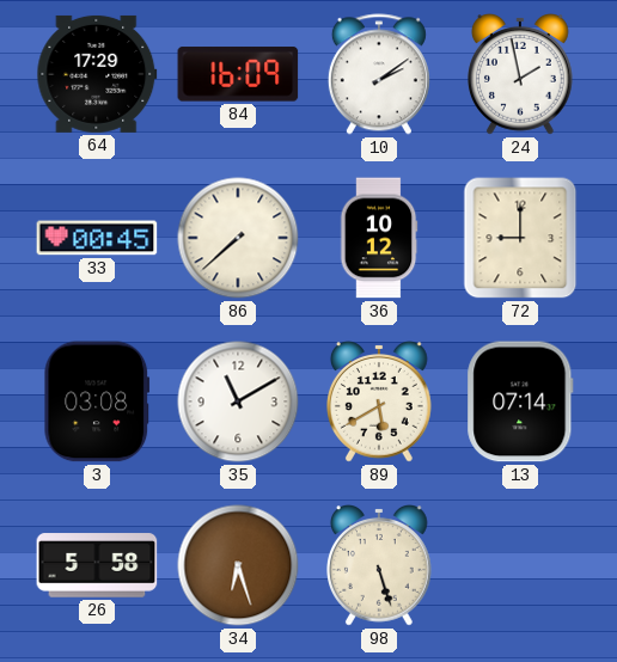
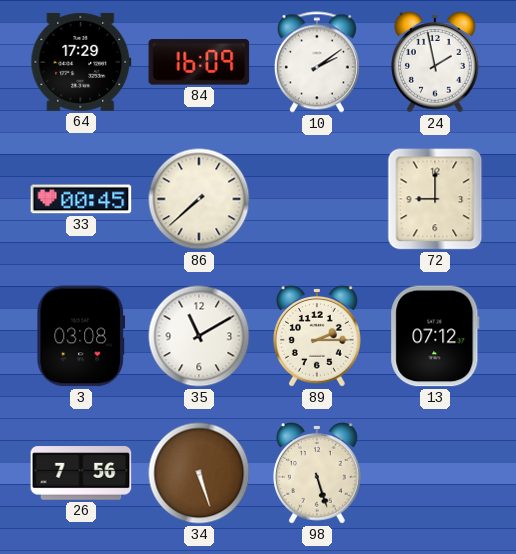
36: 10:12 -> none (379, 238)
89: 5:40 -> 2:15 (318, 337)
13: 07:14 -> 07:12 (435, 336)
26: 5:58 -> 7:56 (81, 473)
34: 6:27 -> 5:27 (199, 473)
